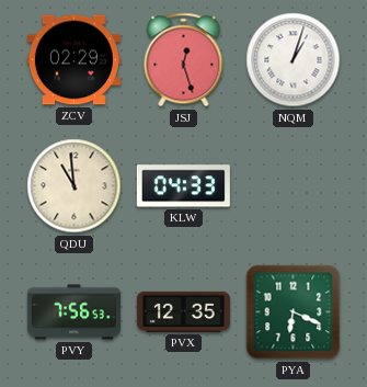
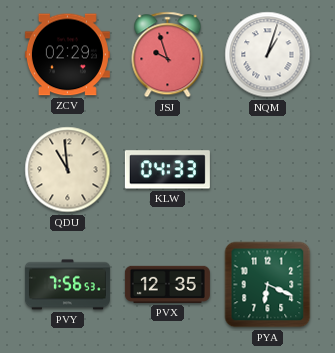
JSJ: 12:27 -> 9:57 (168, 55)
